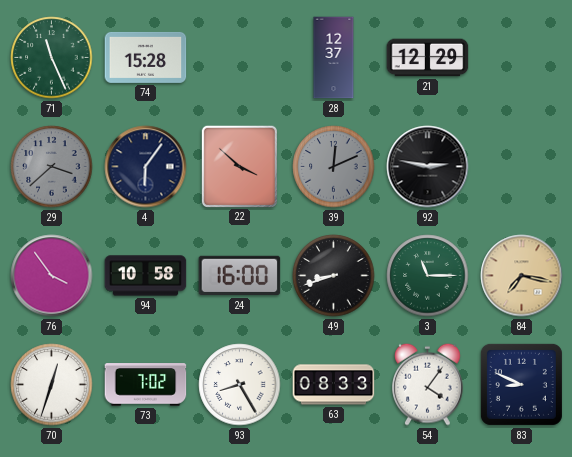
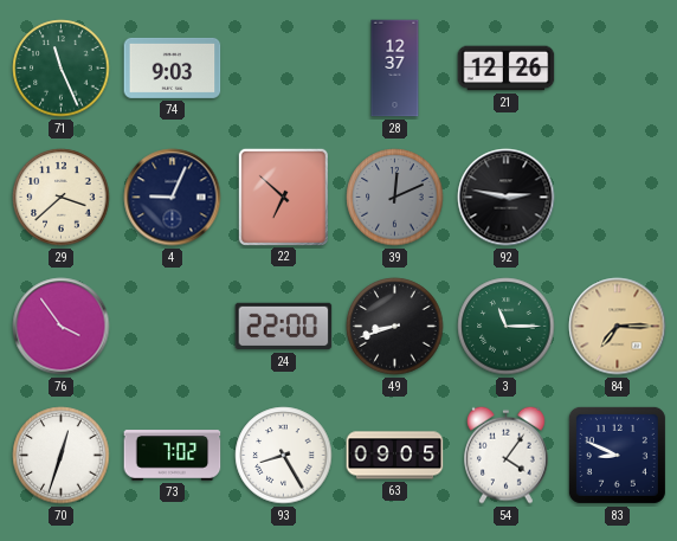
74: 15:28 -> 9:03 (173, 67)
21: 12:29 -> 12:26 (507, 69)
29 dial: grey -> cream (62, 198)
4: 6:06 -> 9:04 (173, 198)
22: 3:52 -> 6:52 (283, 197)
94: 10:58 -> none (146, 276)
24: 16:00 -> 22:00 (284, 327)
84: 7:17 -> 7:15 (618, 327)
63: 08:33 -> 09:05 (395, 456)
